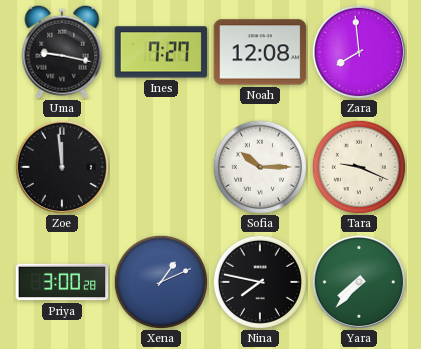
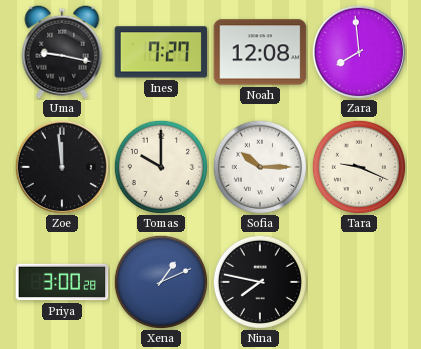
Tomas: none -> 10:00 (161, 167)
Yara: 7:37 -> none (358, 281)
